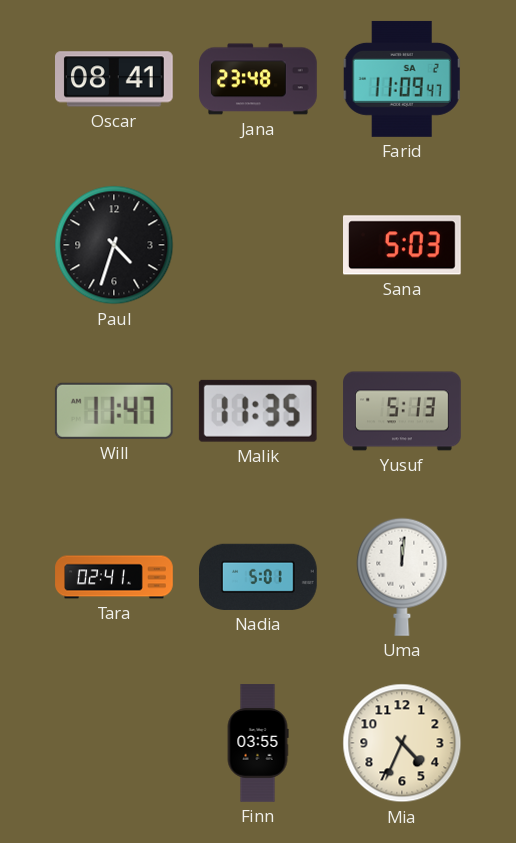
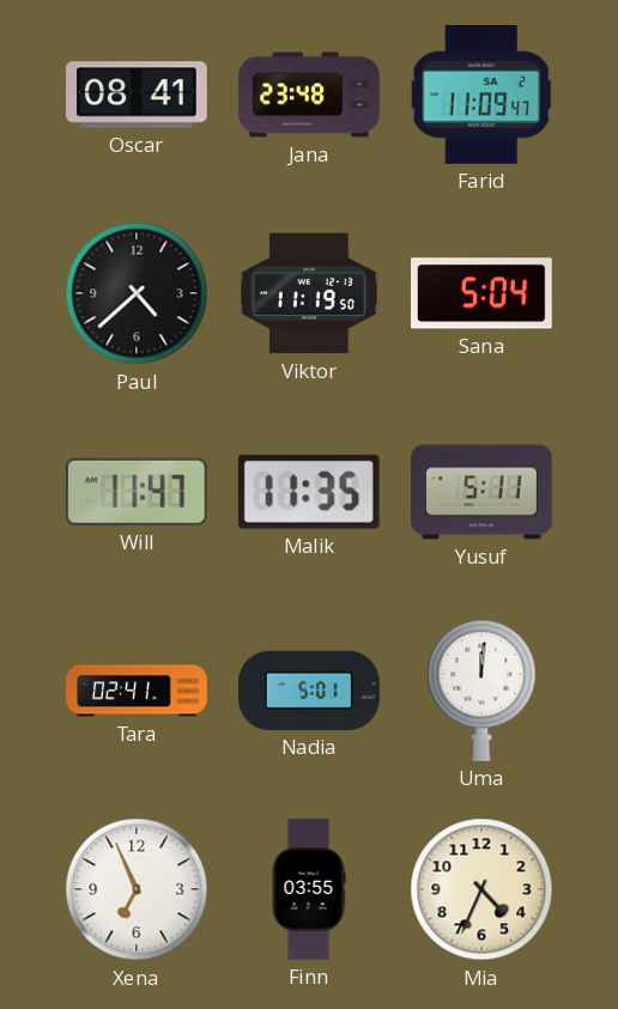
Paul: 4:33 -> 4:38 (137, 293)
Viktor: none -> 11:19 (310, 293)
Sana: 5:03 -> 5:04 (483, 293)
Yusuf: 5:13 -> 5:11 (481, 492)
Xena: none -> 6:56 (137, 889)
